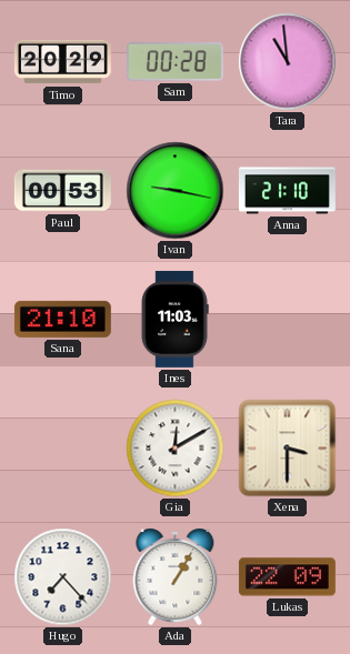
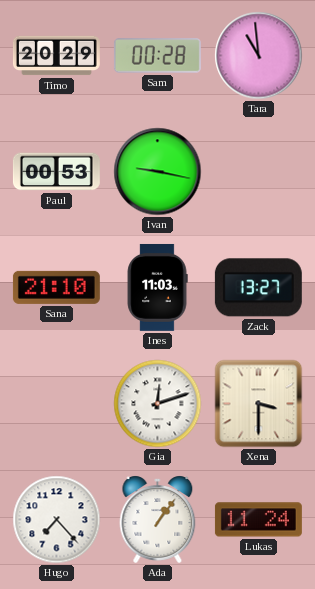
Anna: 21:10 -> none (287, 191)
Zack: none -> 13:27 (258, 288)
Gia: 12:10 -> 12:12 (158, 404)
Ada: 1:05 -> 1:06 (158, 519)
Lukas: 22:09 -> 11:24 (258, 520)
